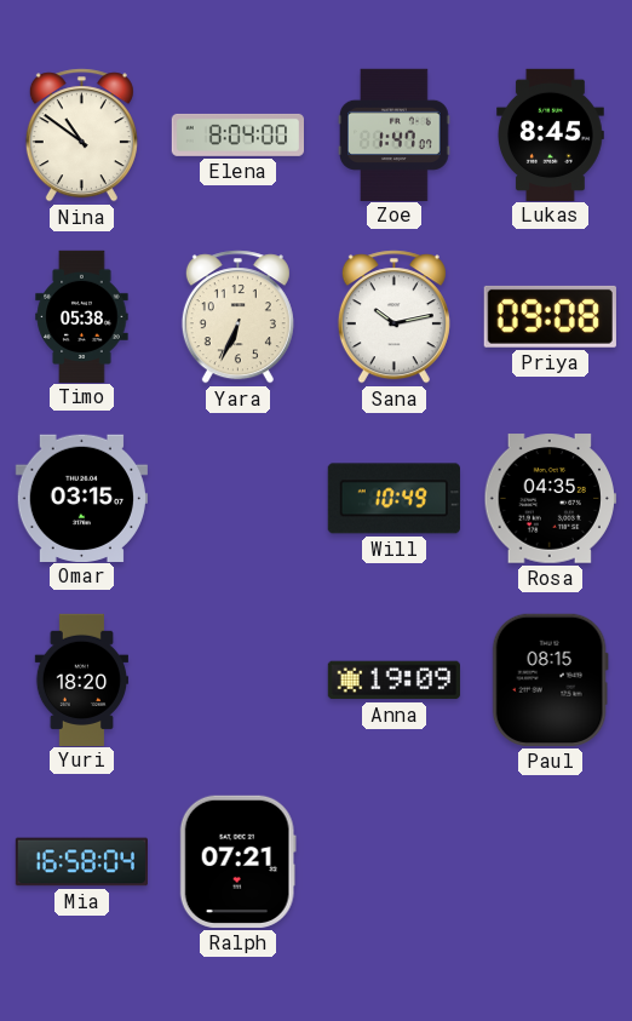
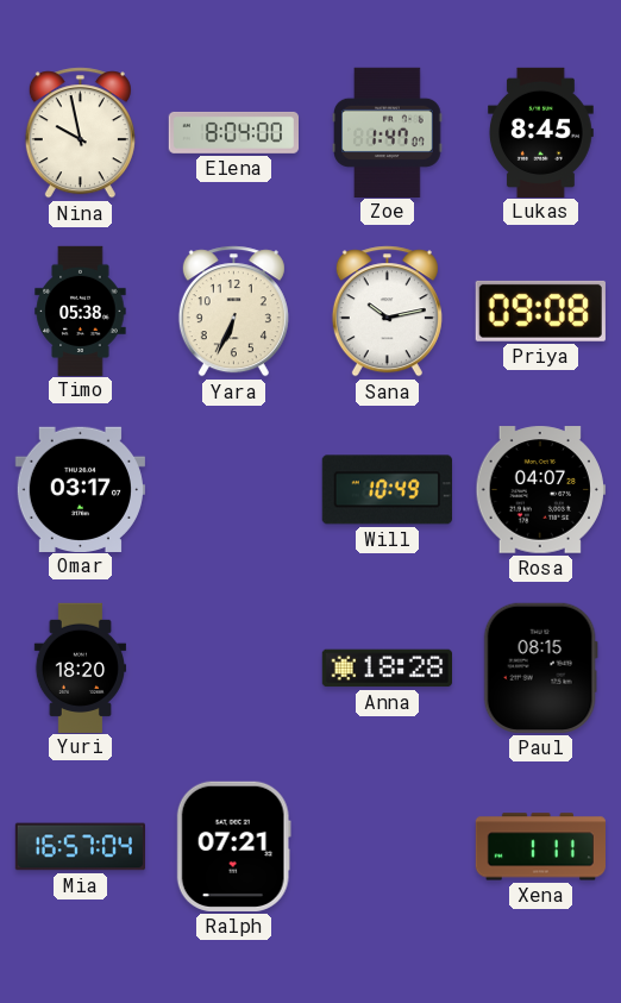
Nina: 10:51 -> 9:58 (80, 133)
Omar: 03:15 -> 03:17 (80, 489)
Rosa: 04:35 -> 04:07 (540, 490)
Anna: 19:09 -> 18:28 (387, 669)
Mia: 16:58 -> 16:57 (80, 847)
Xena: none -> 1:11 (540, 847)
